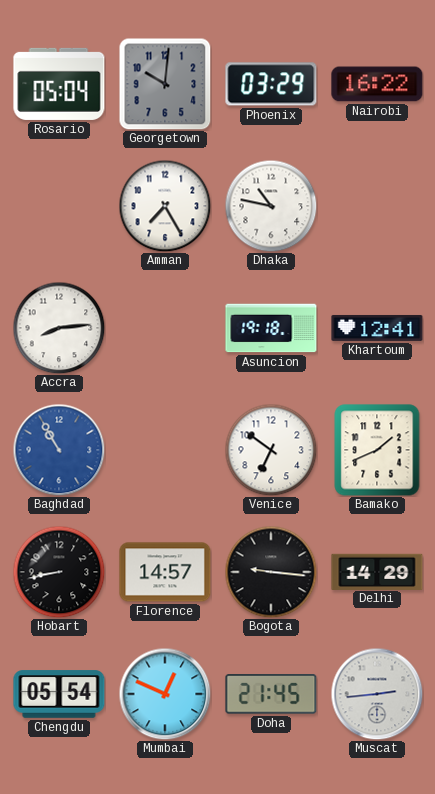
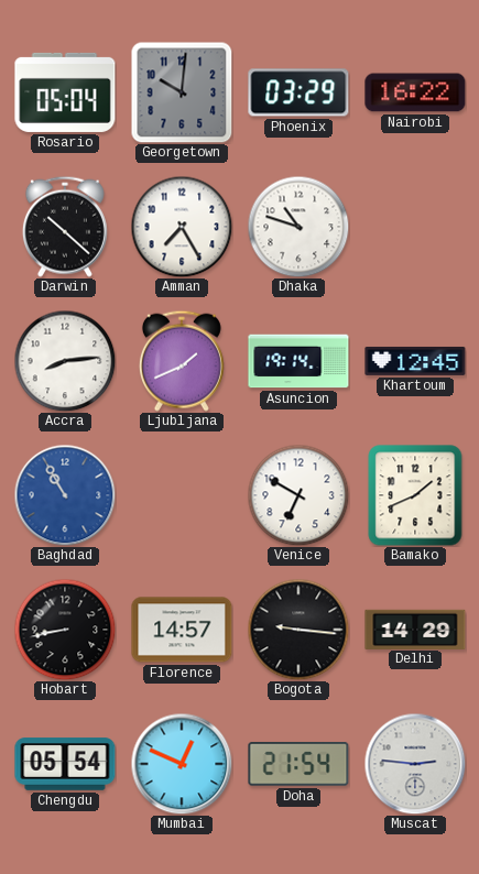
Darwin: none -> 10:22 (65, 227)
Dhaka: 10:47 -> 10:48 (298, 227)
Ljubljana: none -> 1:41 (182, 361)
Asuncion: 19:18 -> 19:14 (298, 361)
Khartoum: 12:41 -> 12:45 (415, 361)
Venice: 6:51 -> 6:50 (298, 495)
Doha: 21:45 -> 21:54 (298, 764)
Muscat: 2:44 -> 2:46 (415, 764)
